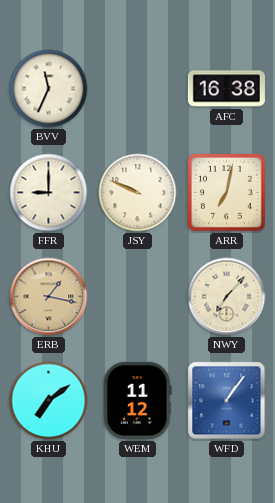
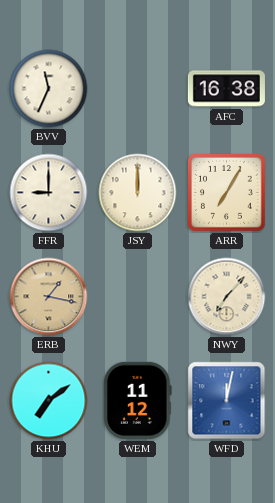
JSY: 9:49 -> 12:00 (138, 193)
ARR: 7:02 -> 7:05 (227, 193)
WFD: 1:06 -> 12:02 (227, 401)
